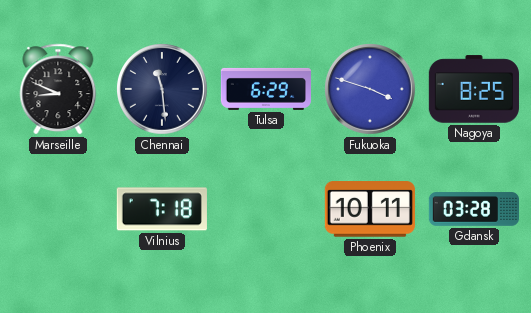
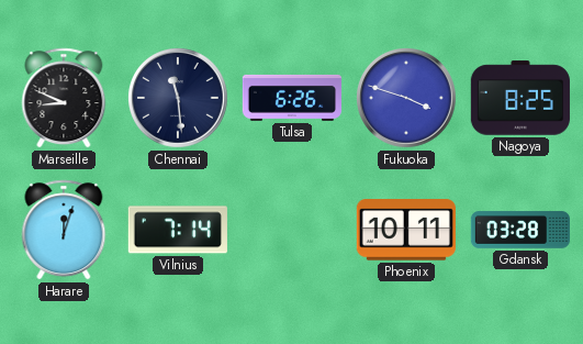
Tulsa: 6:29 -> 6:26 (291, 98)
Harare: none -> 12:03 (64, 230)
Vilnius: 7:18 -> 7:14 (178, 230)
